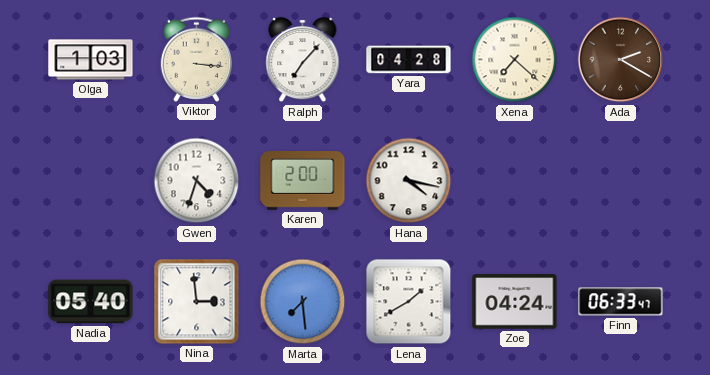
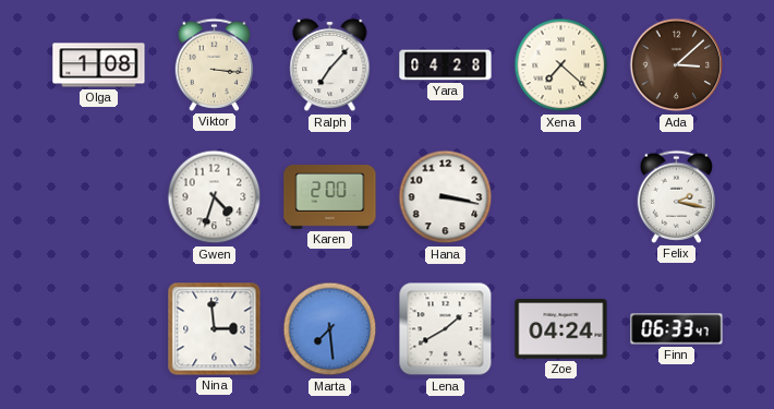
Olga: 1:03 -> 1:08 (99, 65)
Ada: 2:20 -> 3:08 (677, 65)
Hana: 4:17 -> 3:17 (446, 197)
Felix: none -> 2:17 (677, 196)
Nadia: 05:40 -> none (91, 302)
